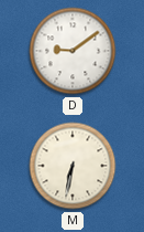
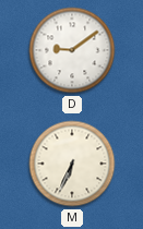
M: 6:32 -> 6:34 (72, 164)
